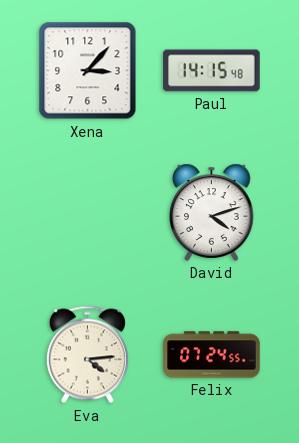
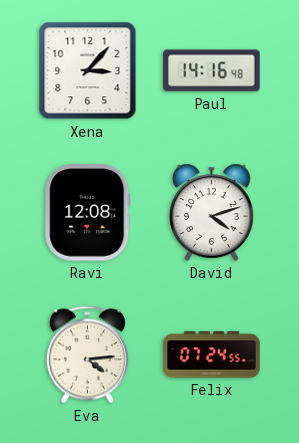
Paul: 14:15 -> 14:16 (212, 71)
Ravi: none -> 12:08 (88, 213)
